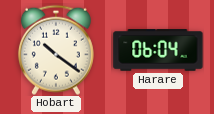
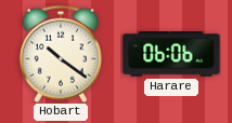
Harare: 06:04 -> 06:06 (171, 54)
